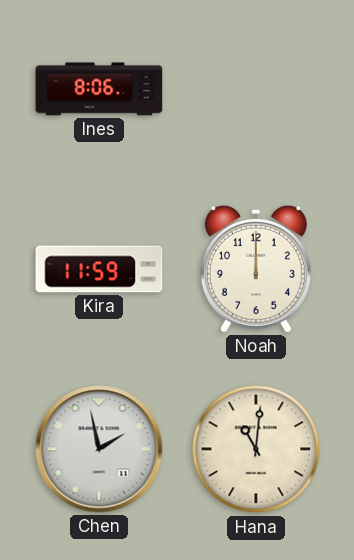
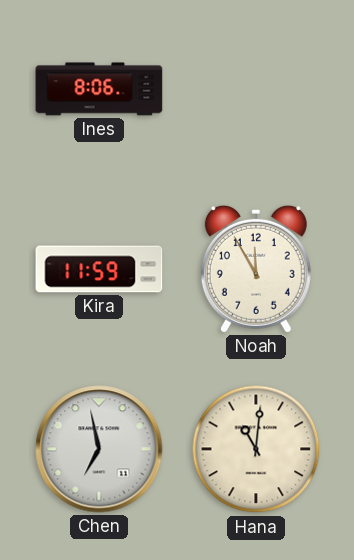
Noah: 12:00 -> 11:55 (256, 269)
Chen: 1:58 -> 6:58 (99, 449)
